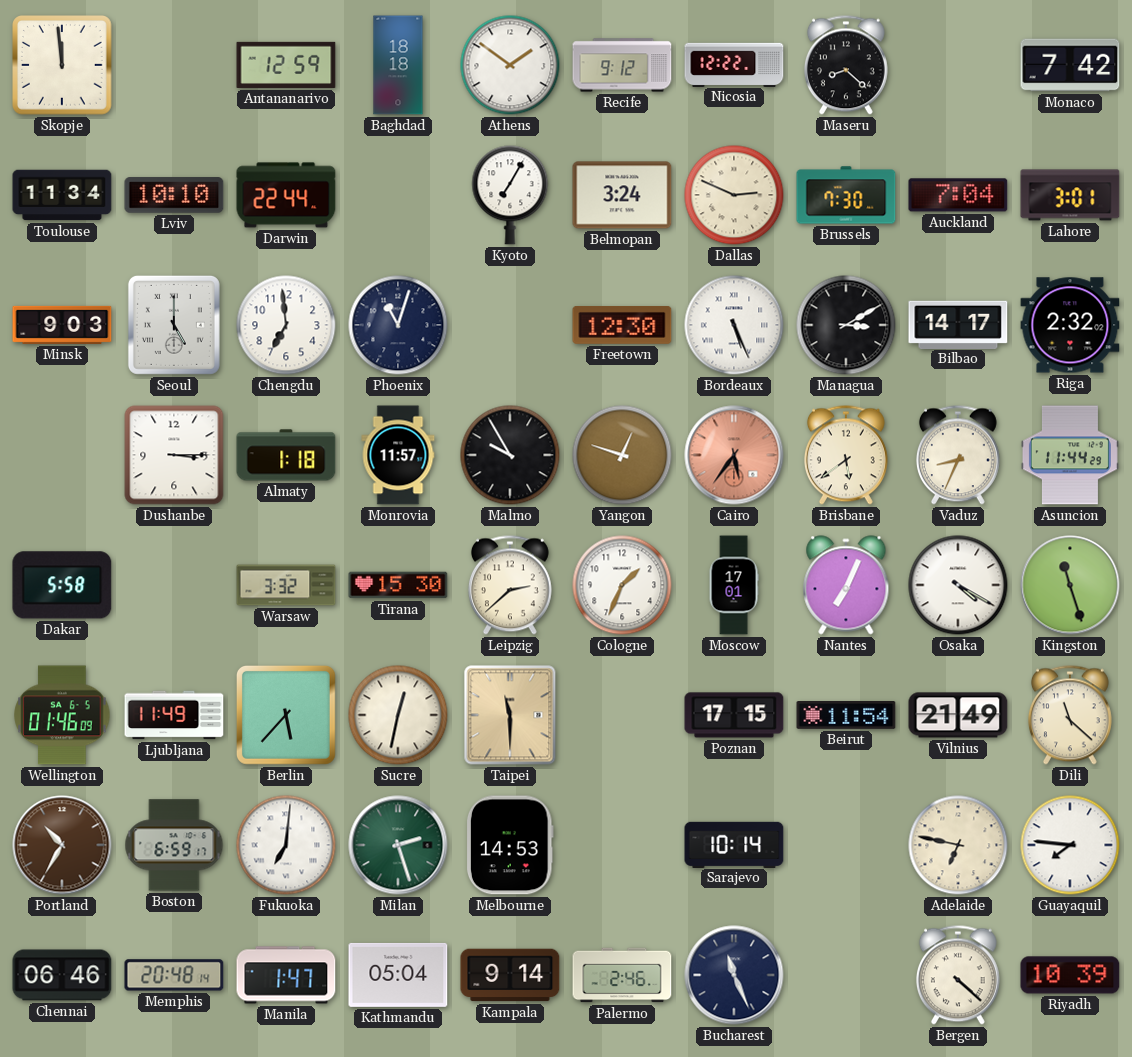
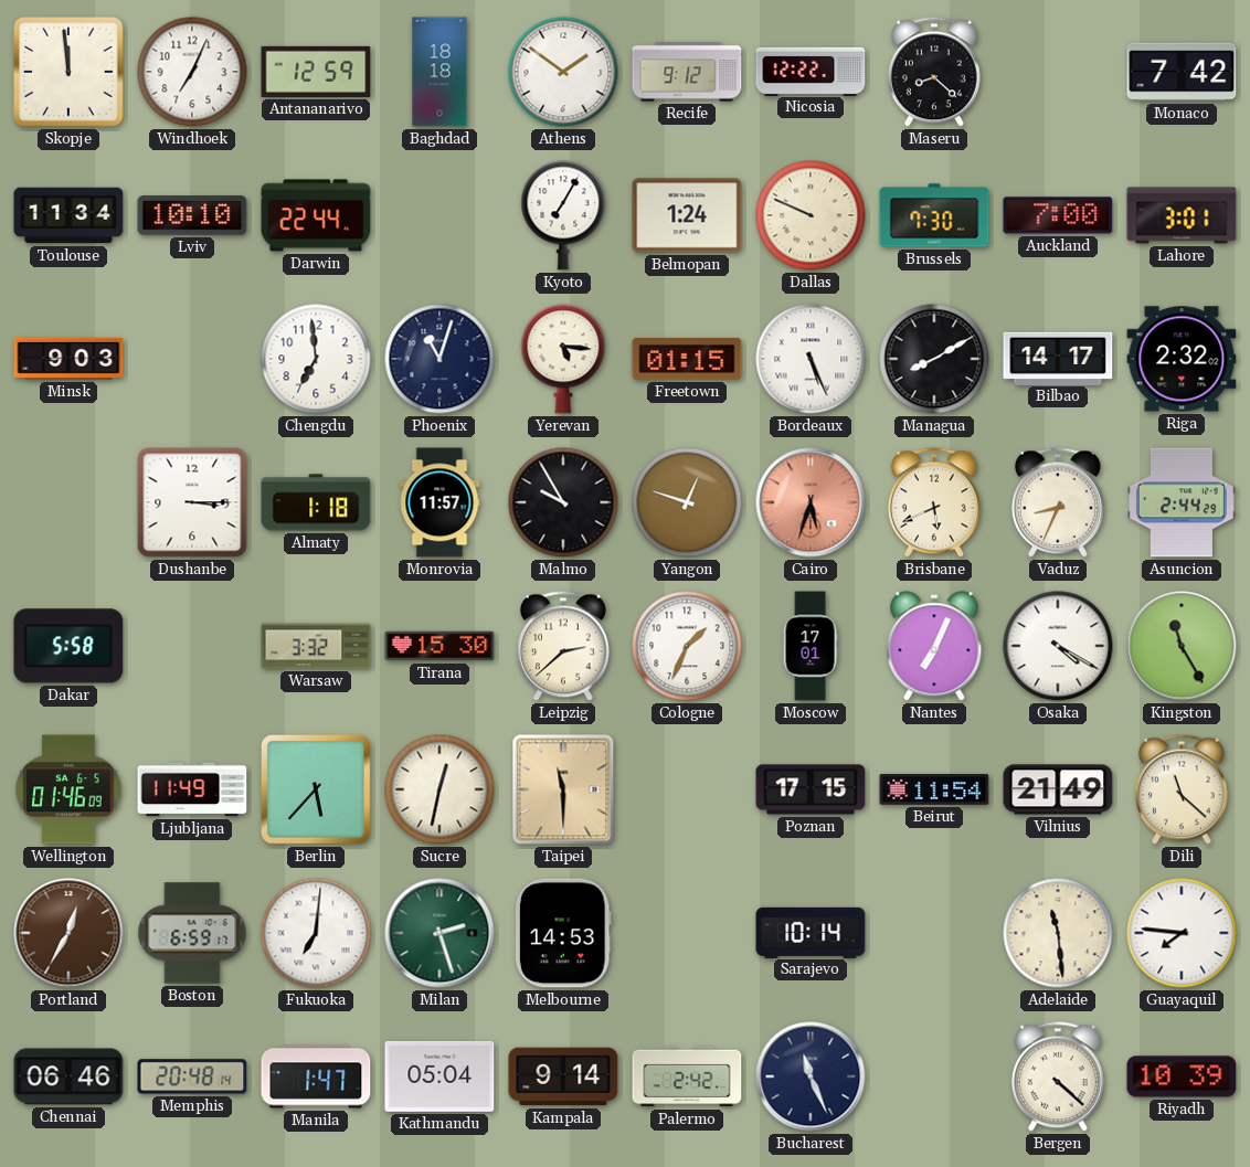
Windhoek: none -> 7:04 (192, 72)
Belmopan: 3:24 -> 1:24 (687, 215)
Dallas: 2:49 -> 9:49 (811, 215)
Auckland: 7:04 -> 7:00 (1058, 215)
Seoul: 5:00 -> none (174, 325)
Yerevan: none -> 5:16 (563, 359)
Freetown: 12:30 -> 01:15 (687, 360)
Managua: 3:10 -> 8:10 (934, 359)
Cairo: 5:36 -> 5:33 (811, 502)
Brisbane: 5:39 -> 5:41 (934, 502)
Asuncion: 11:44 -> 2:44 (1182, 502)
Kingston: 11:27 -> 11:25 (1182, 646)
Portland: 10:35 -> 12:35 (68, 933)
Adelaide: 6:47 -> 11:29 (1058, 933)
Palermo: 2:46 -> 2:42 (687, 1076)
